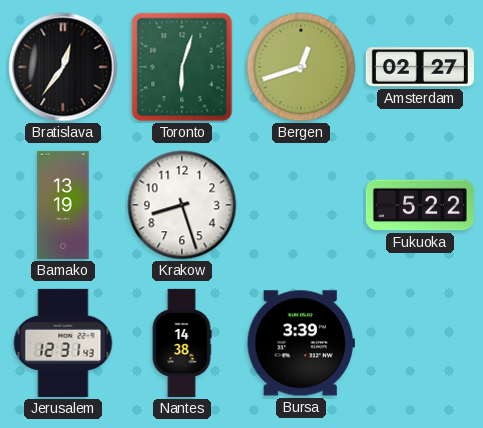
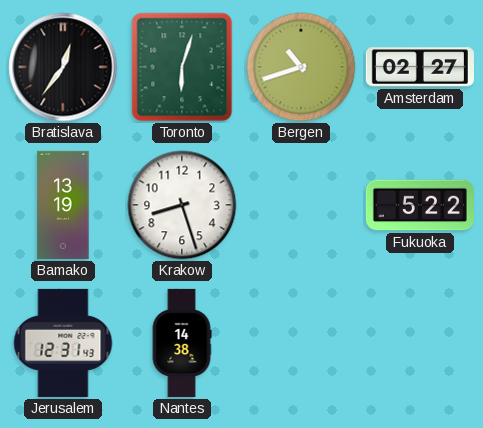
Bergen: 12:42 -> 10:42 (301, 67)
Bursa: 3:39 -> none (301, 343)
